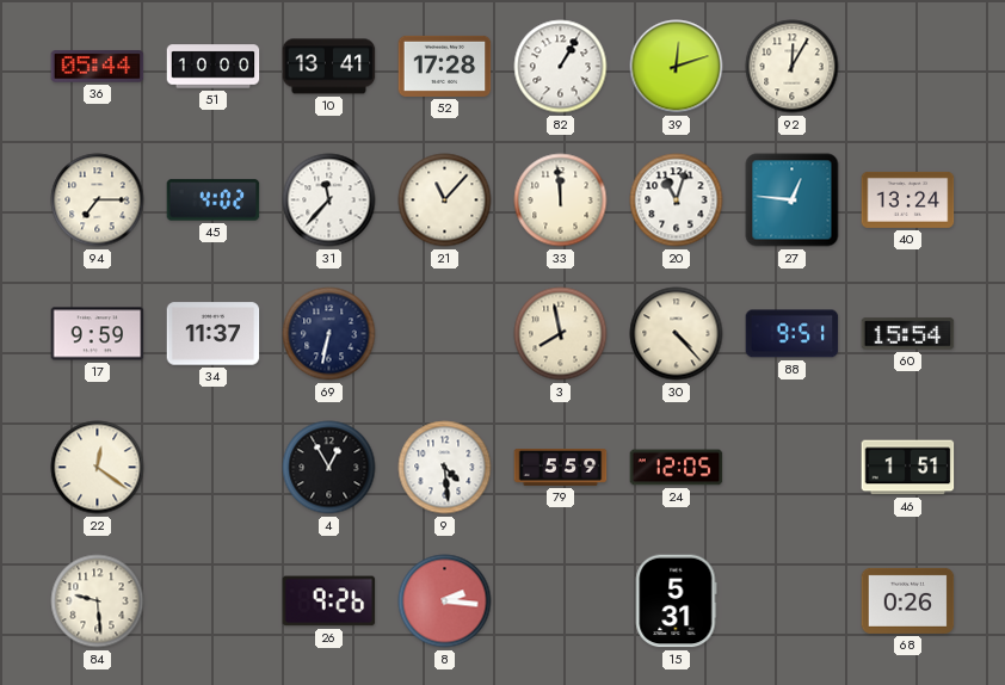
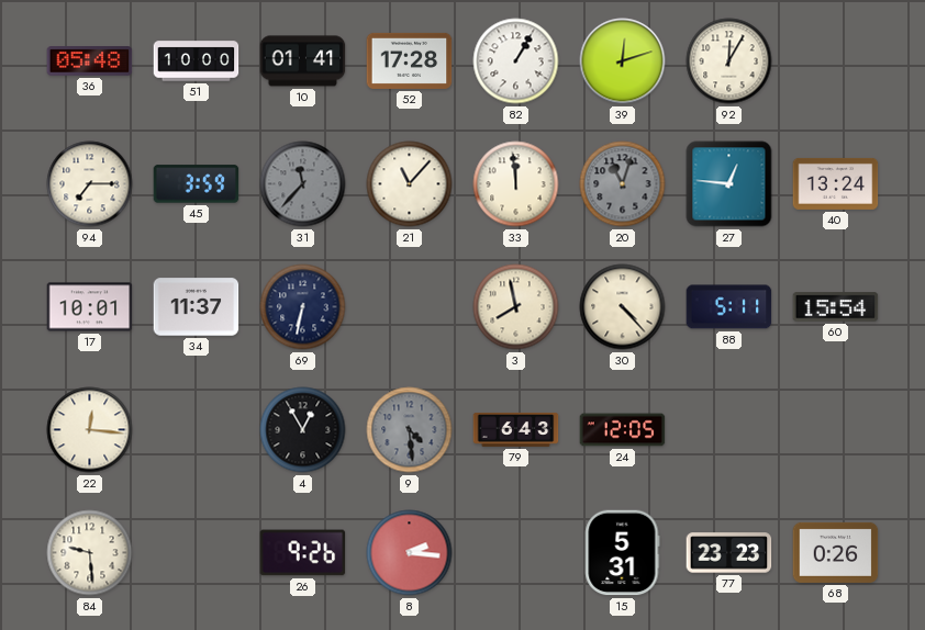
36: 05:44 -> 05:48 (90, 61)
10: 13:41 -> 01:41 (303, 61)
45: 4:02 -> 3:59 (197, 184)
31 dial: white -> grey (303, 184)
20 dial: white -> grey (623, 184)
17: 9:59 -> 10:01 (90, 307)
88: 9:51 -> 5:11 (729, 307)
22: 12:21 -> 12:16 (90, 430)
9 dial: white -> grey (410, 430)
79: 5:59 -> 6:43 (516, 430)
46: 1:51 -> none (908, 468)
77: none -> 23:23 (729, 553)
